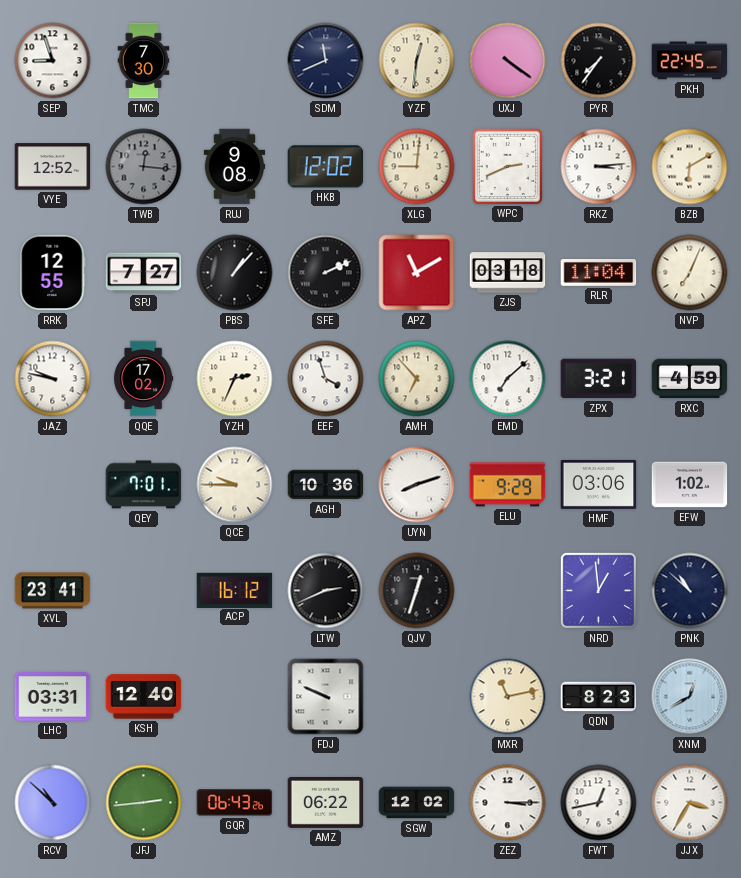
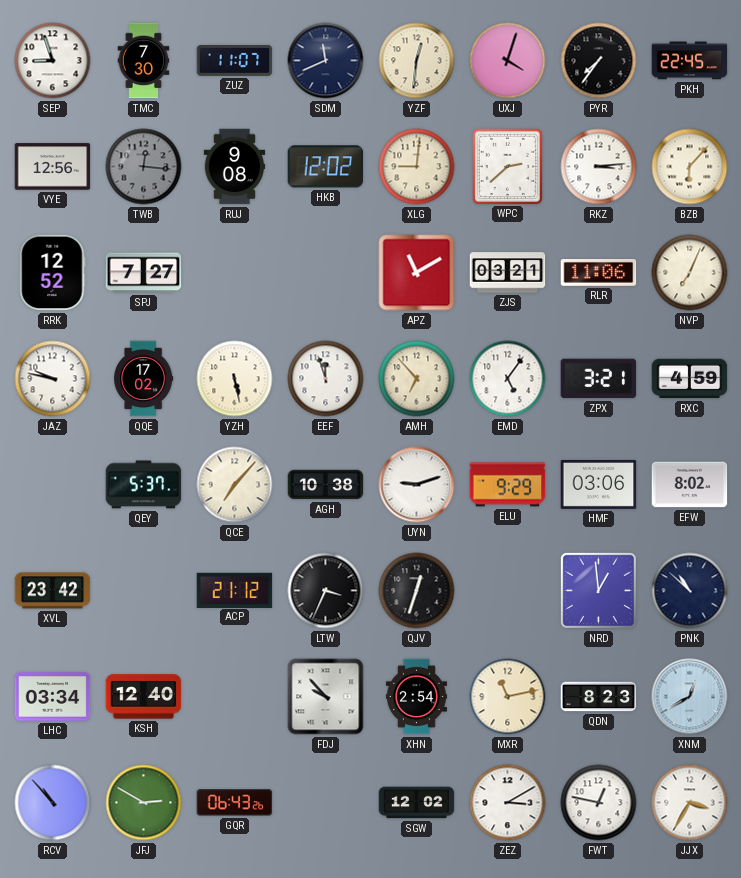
ZUZ: none -> 11:07 (235, 60)
UXJ: 4:21 -> 4:03 (508, 61)
VYE: 12:52 -> 12:56 (53, 167)
WPC: 2:41 -> 2:38 (507, 166)
BZB: 6:10 -> 6:07 (690, 167)
RRK: 12:55 -> 12:52 (53, 273)
PBS: 1:07 -> none (235, 273)
SFE: 2:11 -> none (326, 273)
ZJS: 03:18 -> 03:21 (508, 273)
RLR: 11:04 -> 11:06 (599, 273)
YZH: 2:34 -> 5:28 (235, 379)
EEF: 3:57 -> 11:57 (326, 379)
EMD: 7:08 -> 5:06 (508, 379)
QEY: 7:01 -> 5:37 (144, 485)
QCE: 9:45 -> 7:07 (235, 485)
AGH: 10:36 -> 10:38 (326, 485)
UYN: 8:12 -> 9:12 (417, 485)
EFW: 1:02 -> 8:02 (690, 485)
XVL: 23:41 -> 23:42 (53, 591)
ACP: 16:12 -> 21:12 (235, 590)
LTW: 2:41 -> 3:34 (326, 591)
LHC: 03:31 -> 03:34 (53, 697)
FDJ: 9:49 -> 9:53 (326, 697)
XHN: none -> 2:54 (416, 697)
RCV: 10:52 -> 10:53 (53, 803)
JFJ: 2:44 -> 2:50 (144, 803)
AMZ: 06:22 -> none (326, 802)
ZEZ: 3:15 -> 3:10 (508, 803)
FWT: 12:43 -> 12:47 (599, 803)
